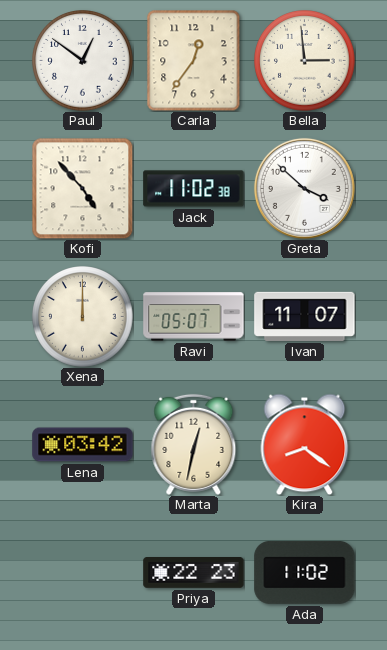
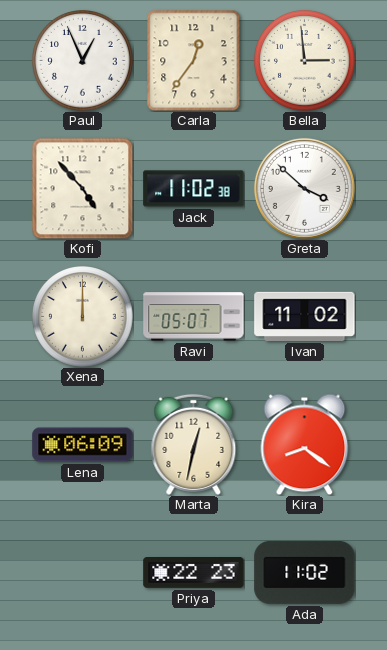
Paul: 12:51 -> 12:56 (83, 61)
Ivan: 11:07 -> 11:02 (305, 316)
Lena: 03:42 -> 06:09 (83, 445)
